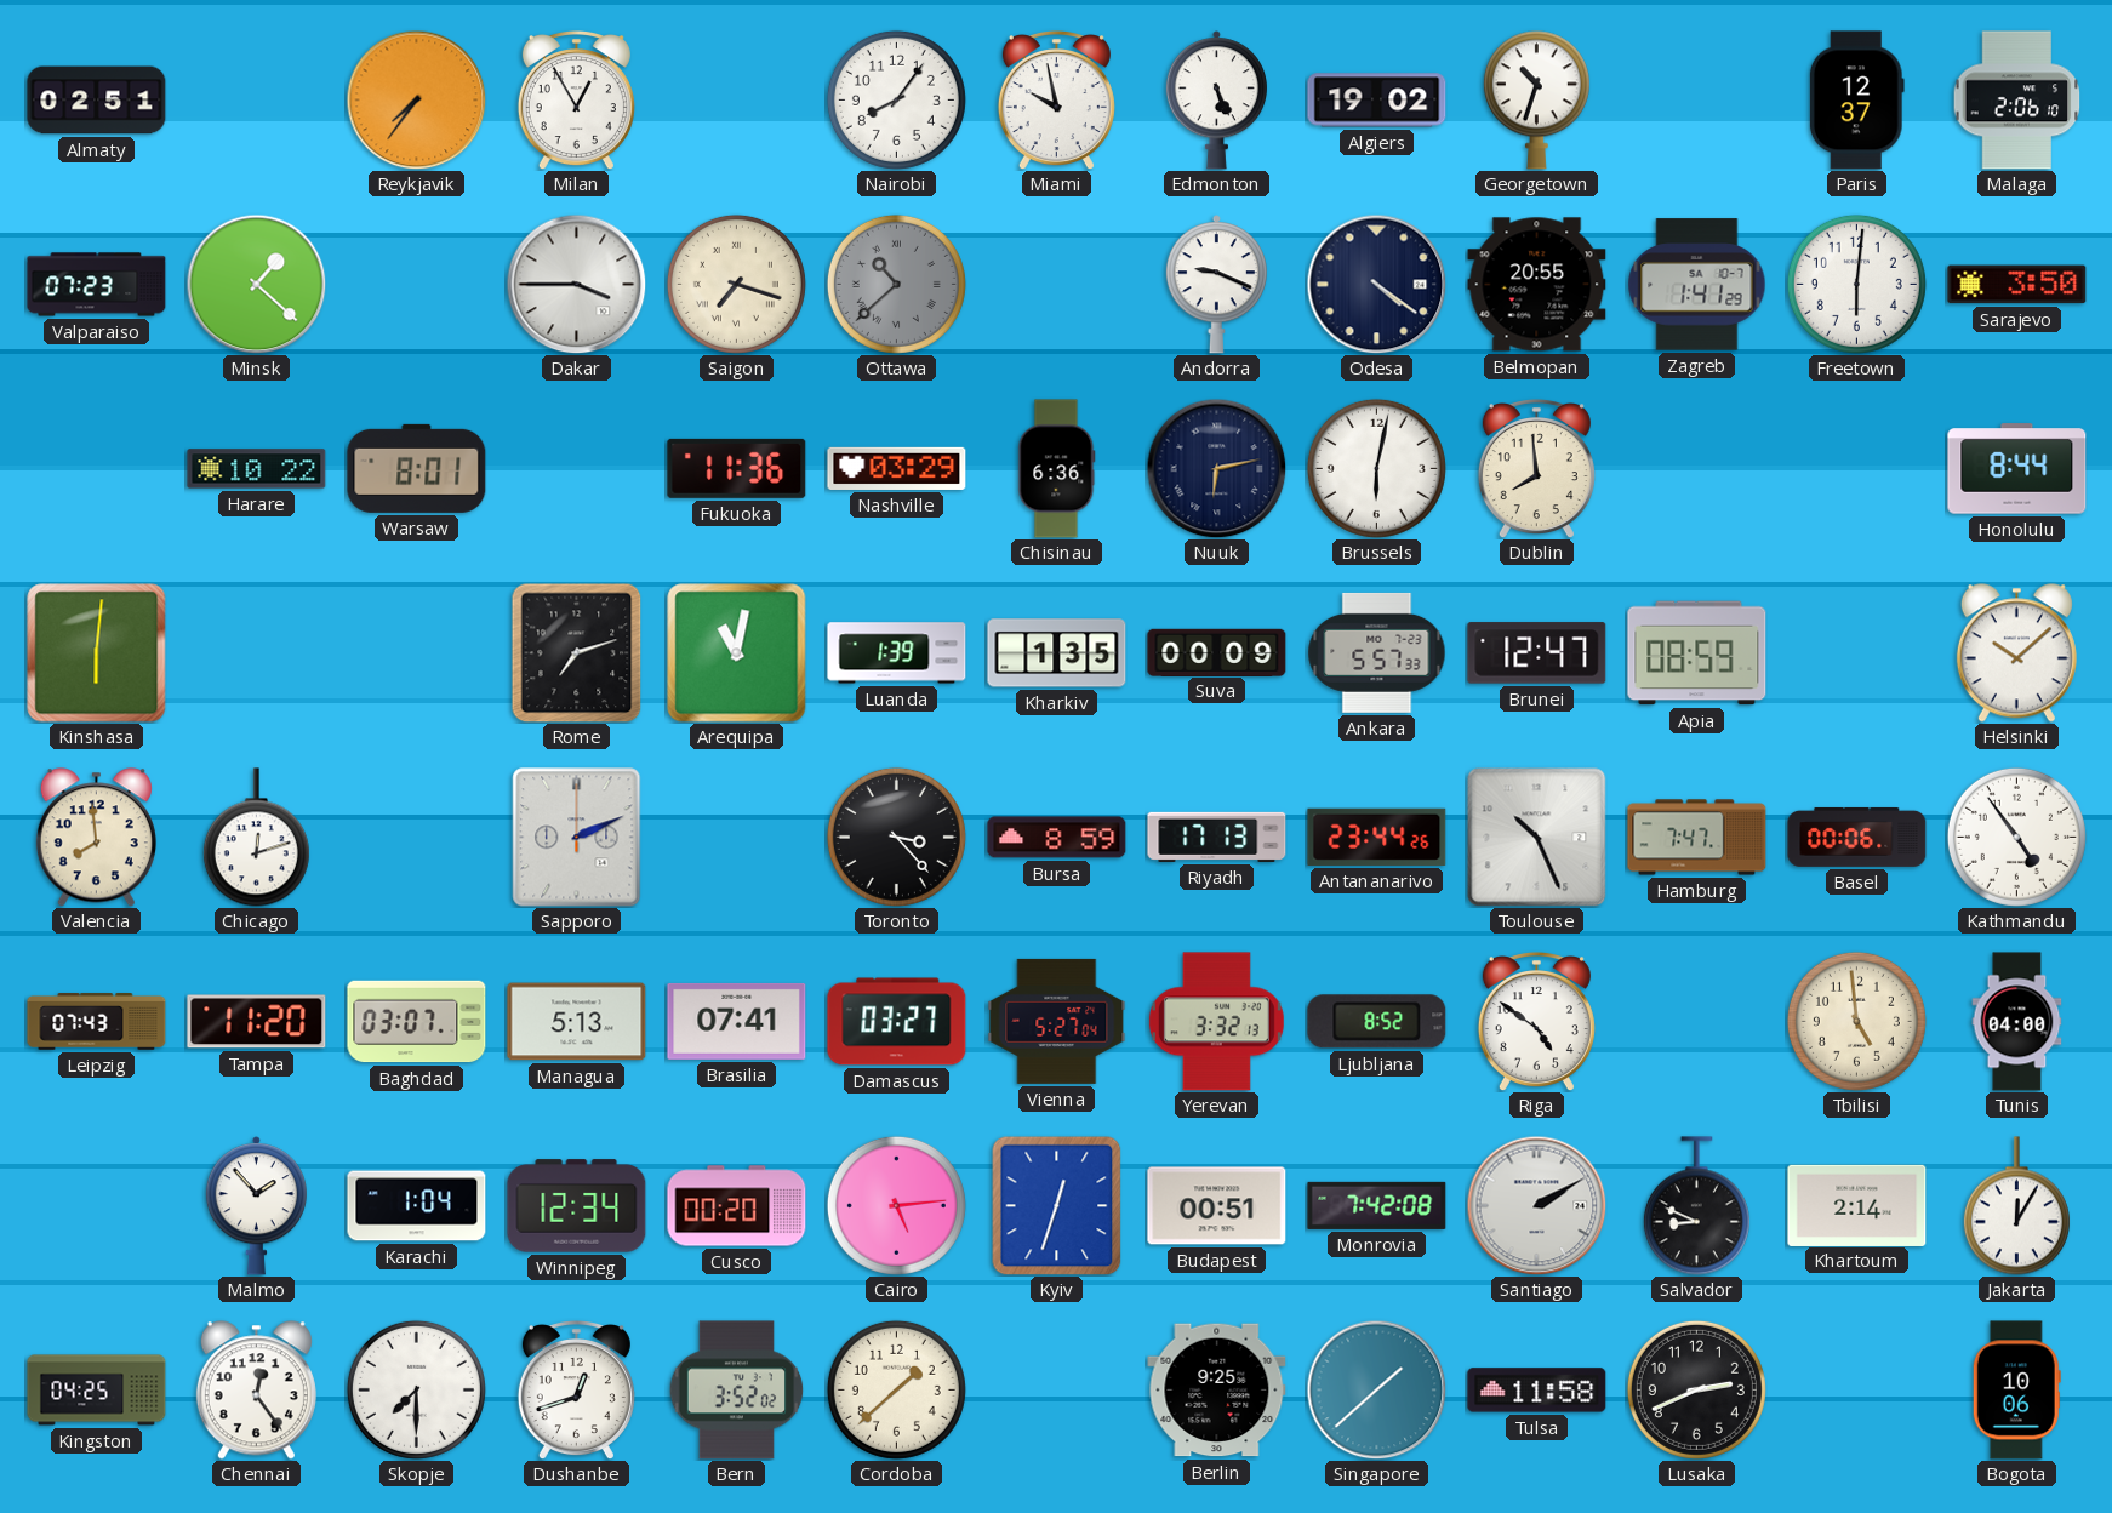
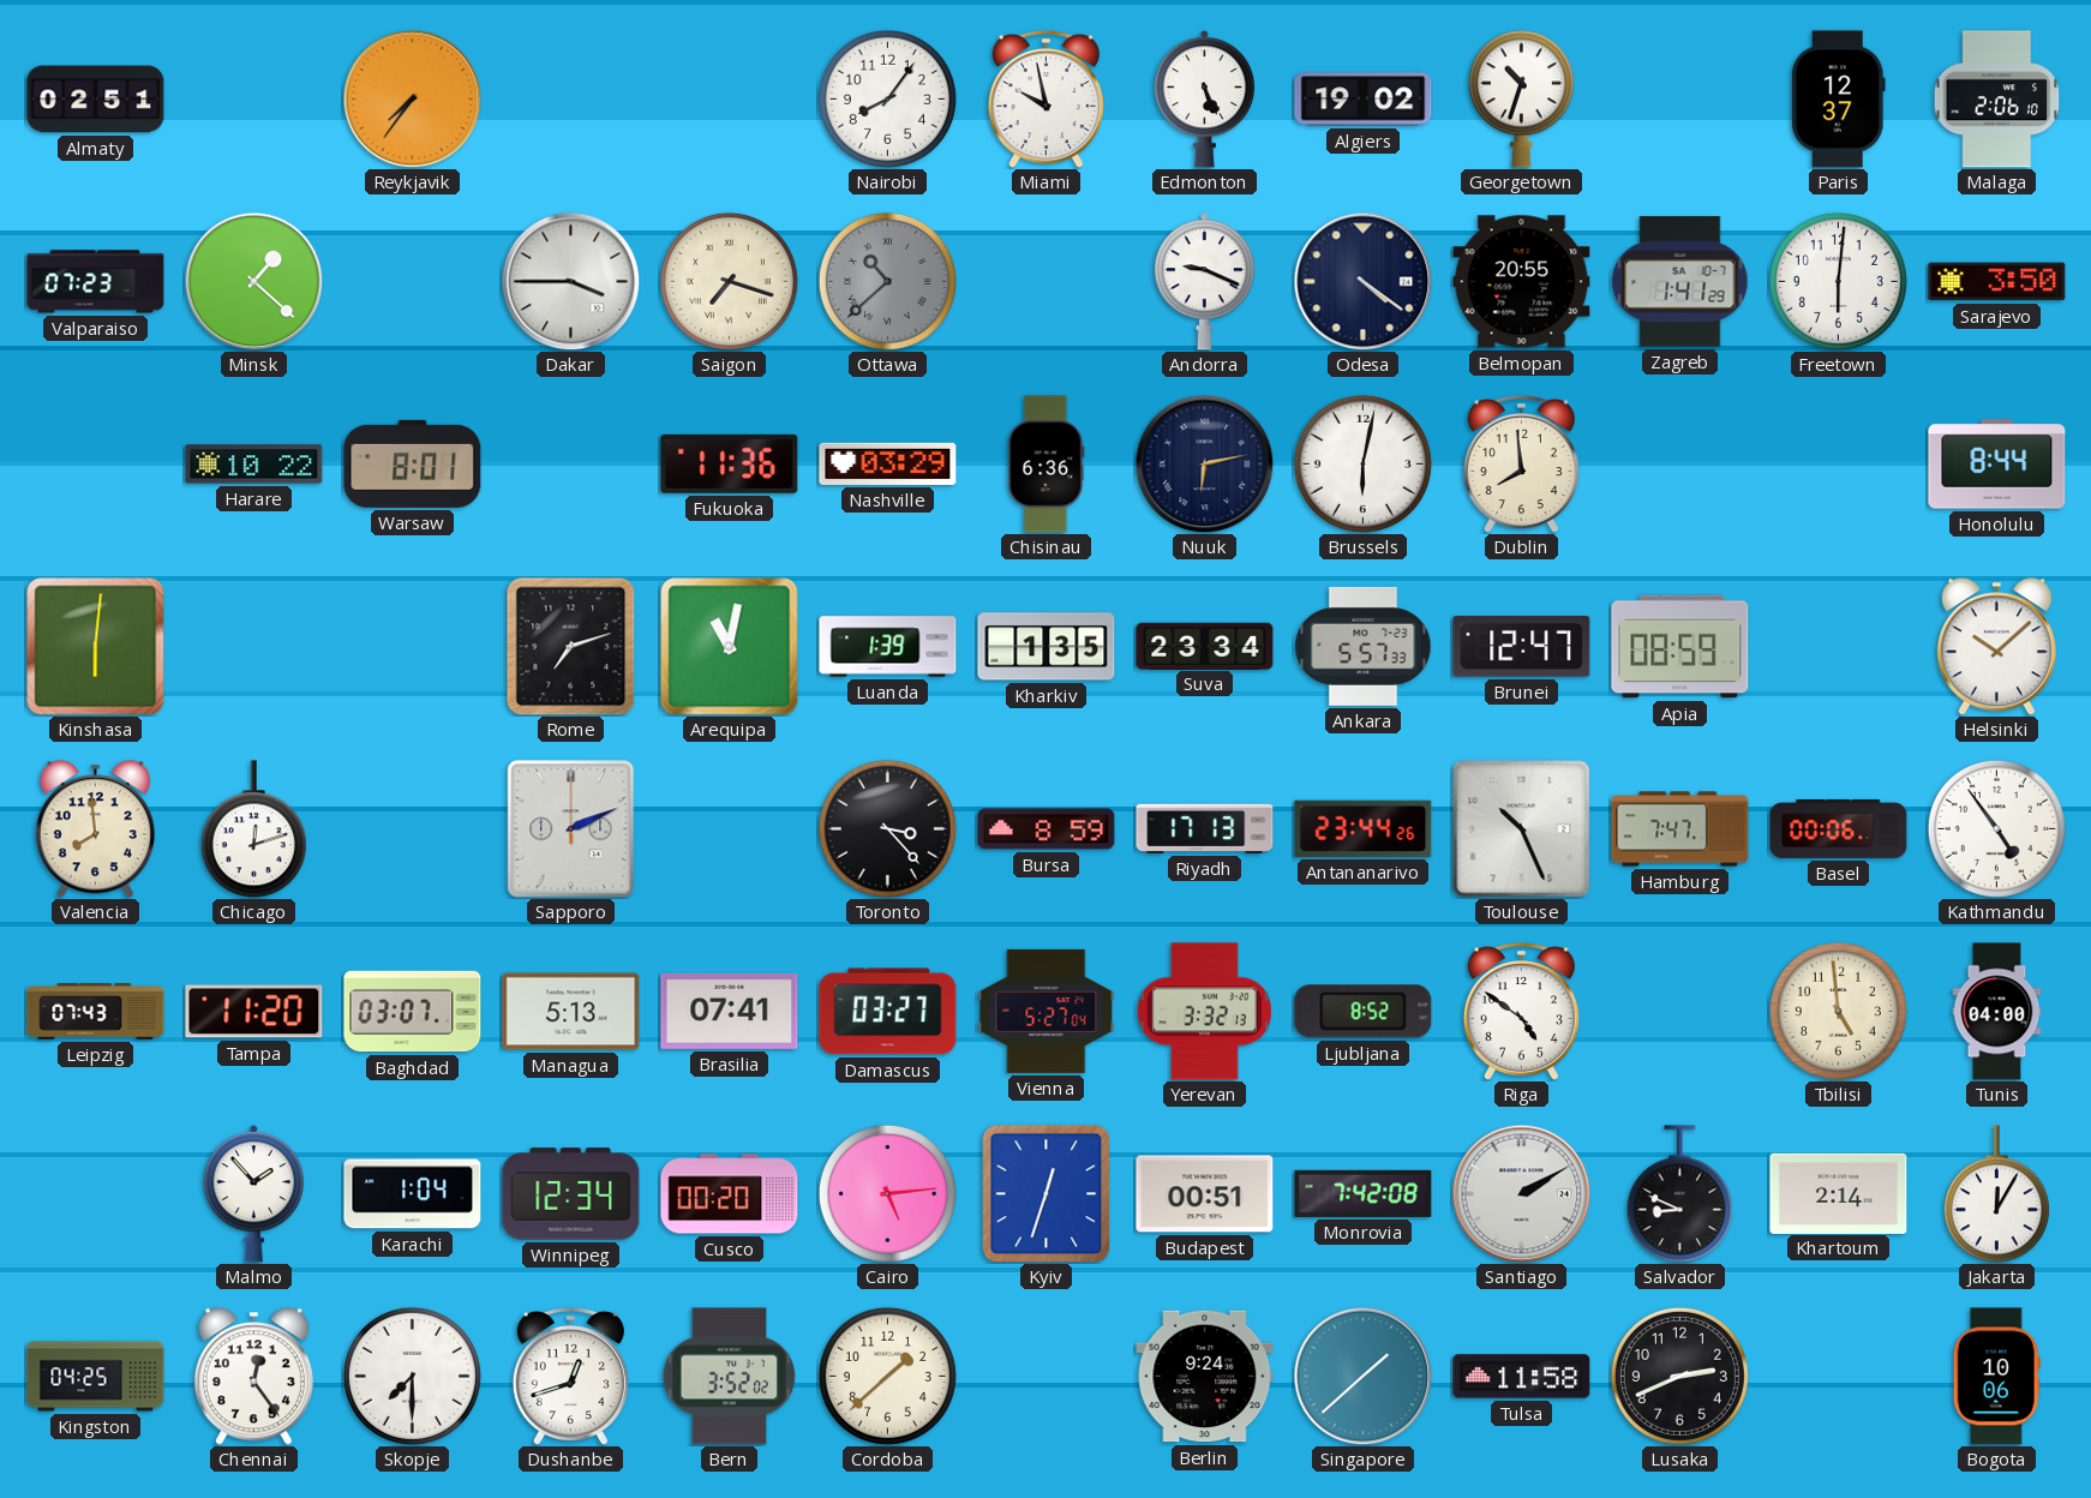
Milan: 12:55 -> none (576, 101)
Suva: 00:09 -> 23:34 (1205, 646)
Berlin: 9:25 -> 9:24 (1205, 1377)
